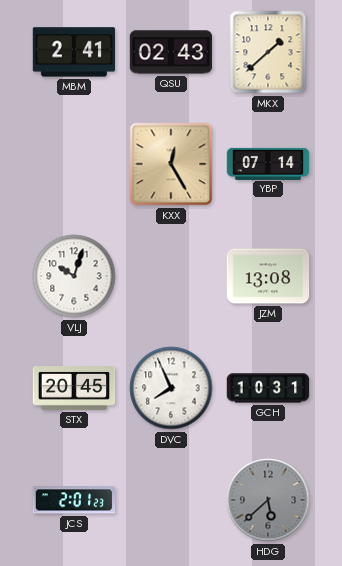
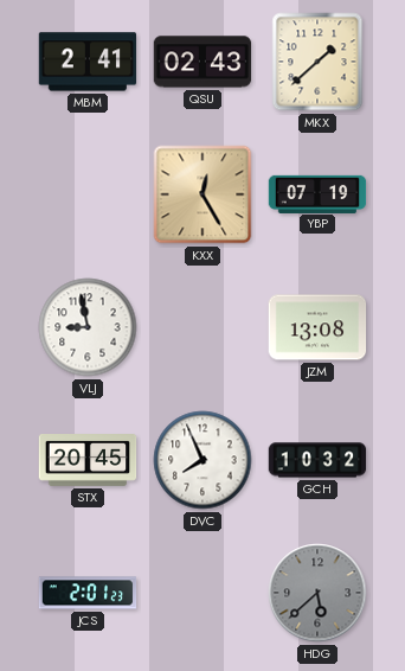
YBP: 07:14 -> 07:19 (317, 193)
VLJ: 10:03 -> 8:58 (88, 327)
GCH: 10:31 -> 10:32 (317, 460)
